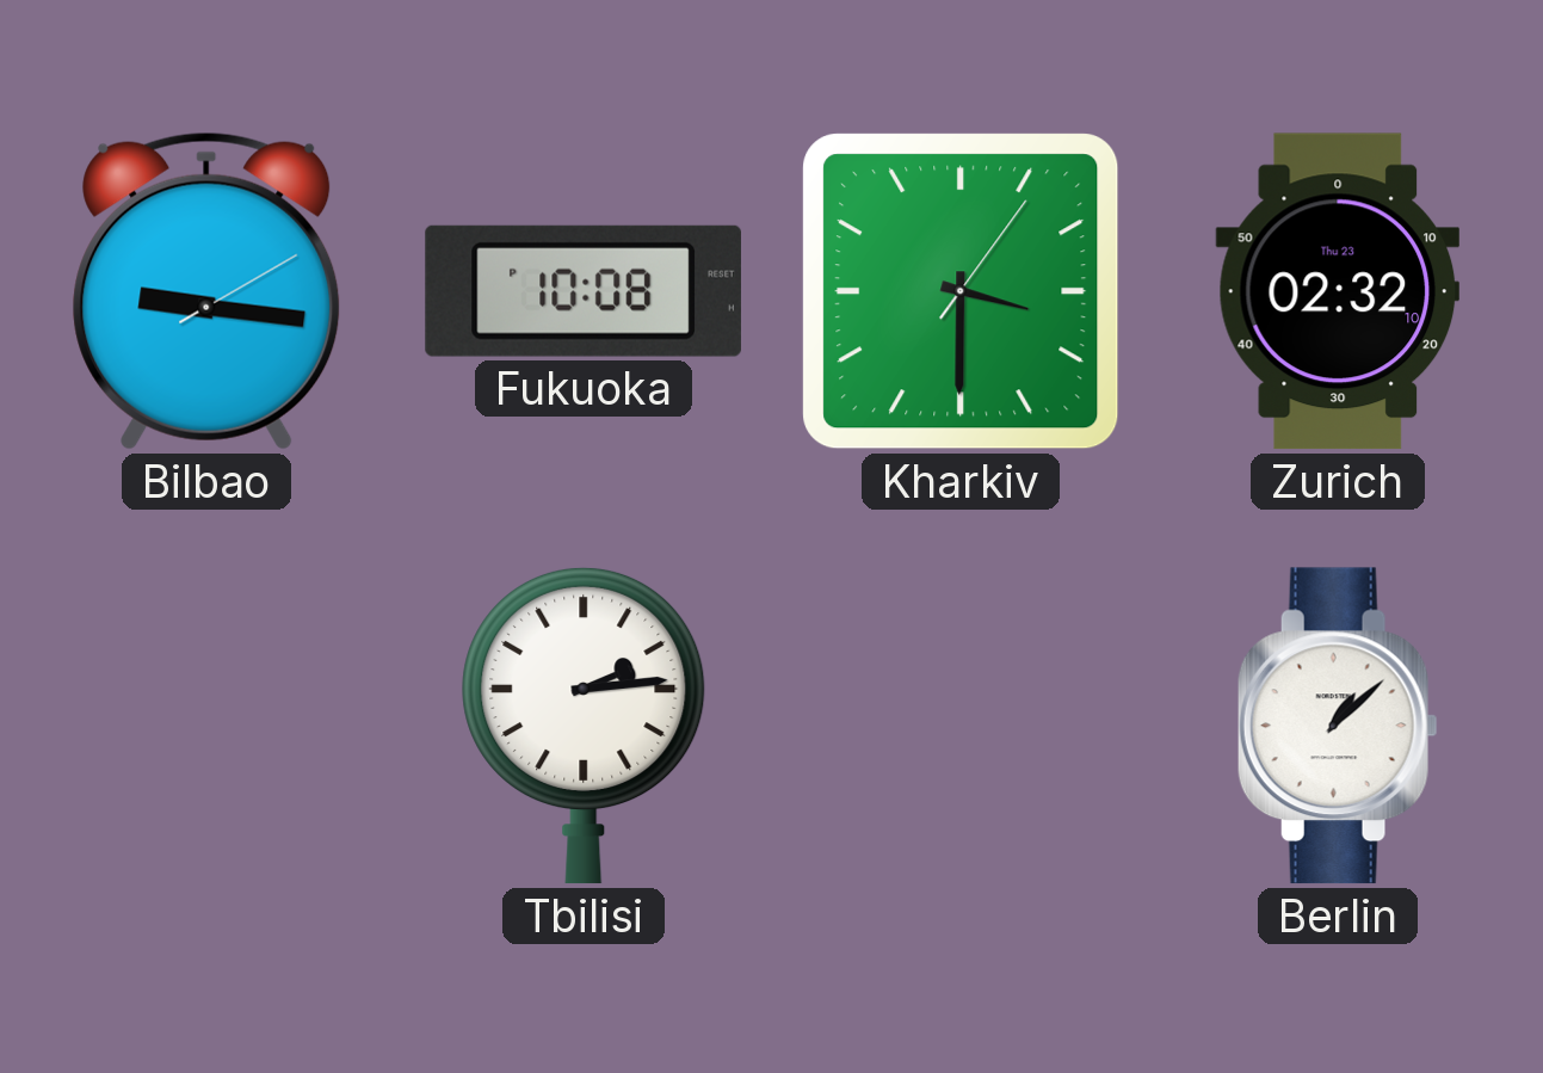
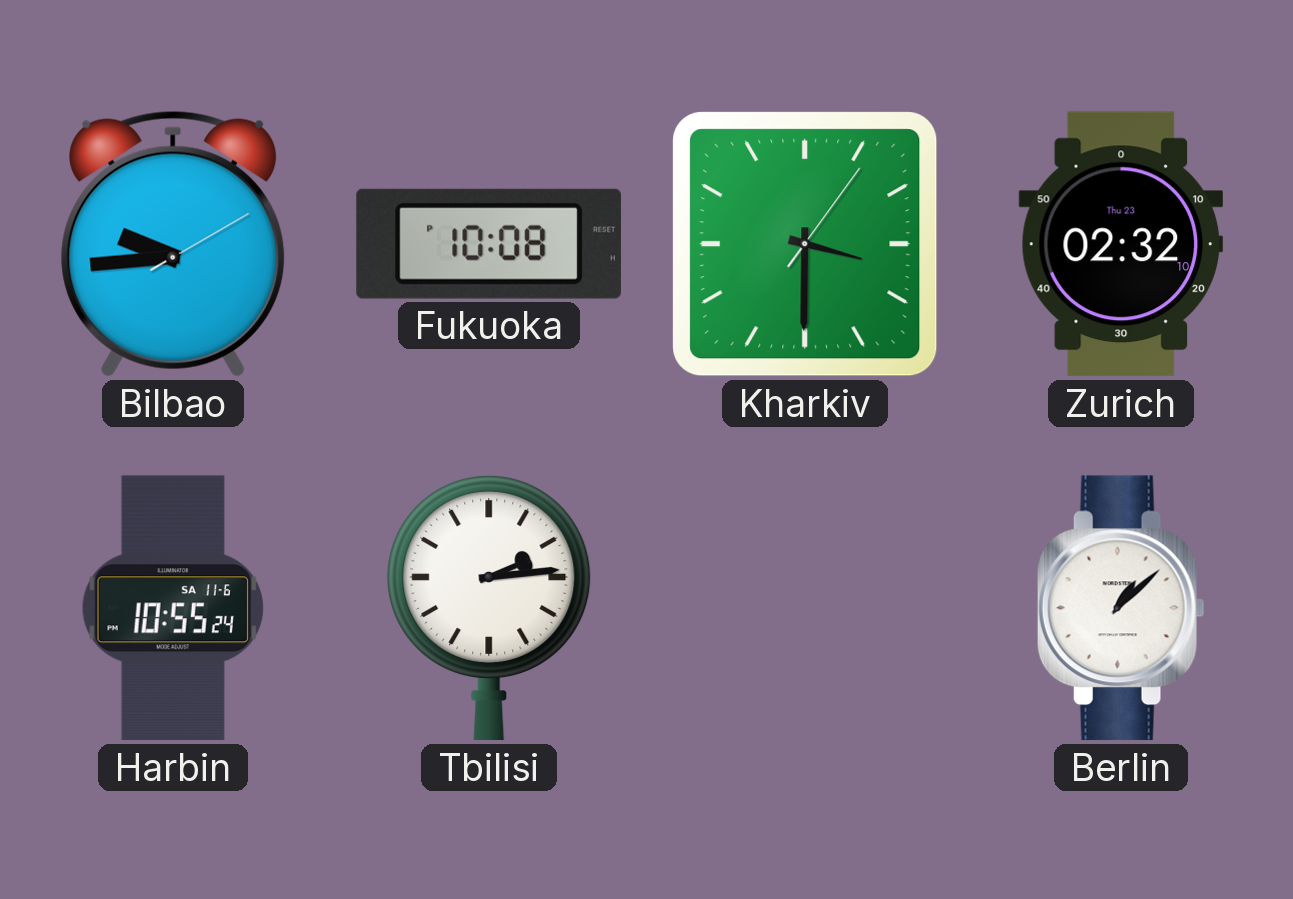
Bilbao: 9:16 -> 9:44 (173, 244)
Harbin: none -> 10:55 (173, 608)
